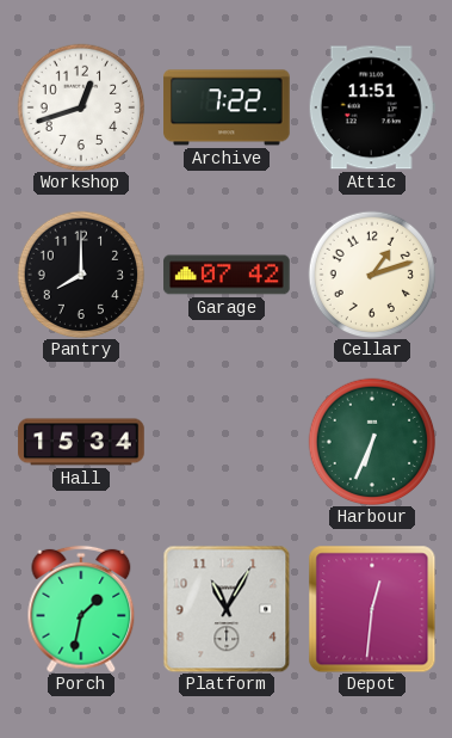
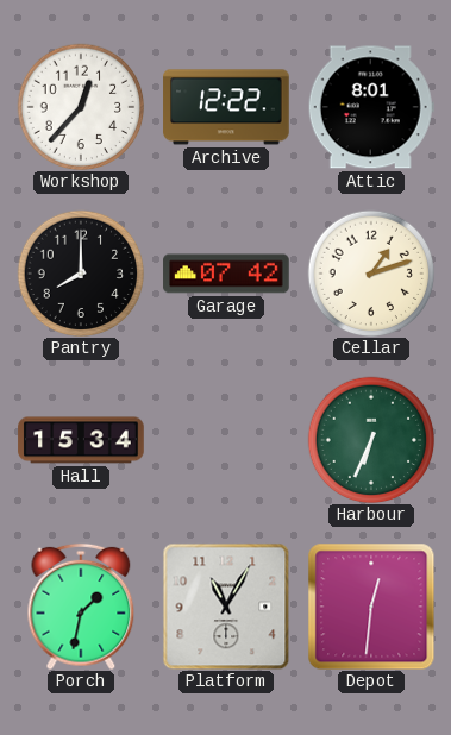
Workshop: 12:42 -> 12:37 (81, 107)
Archive: 7:22 -> 12:22 (226, 107)
Attic: 11:51 -> 8:01 (371, 107)
